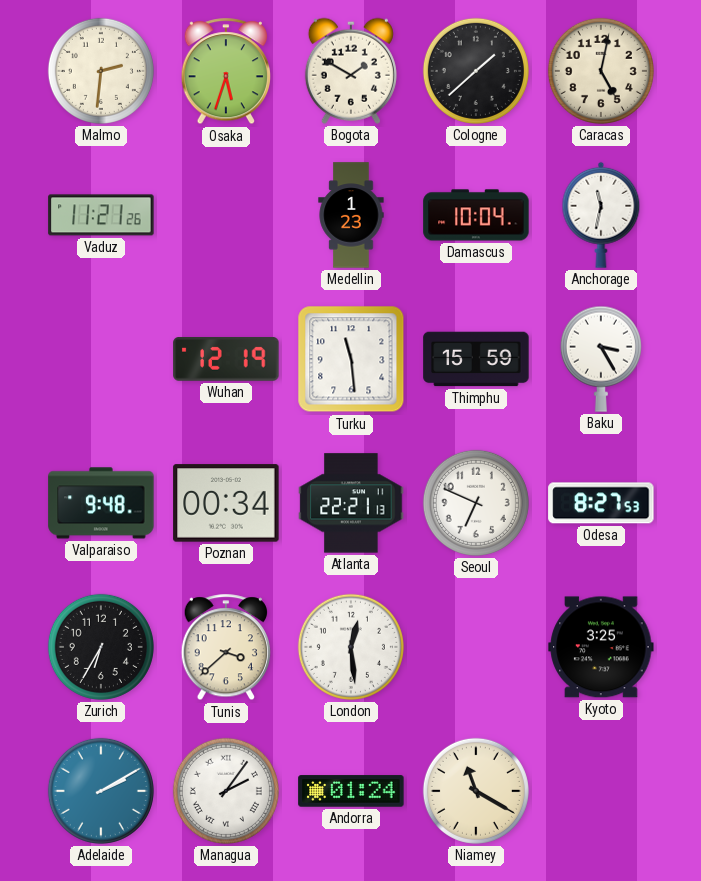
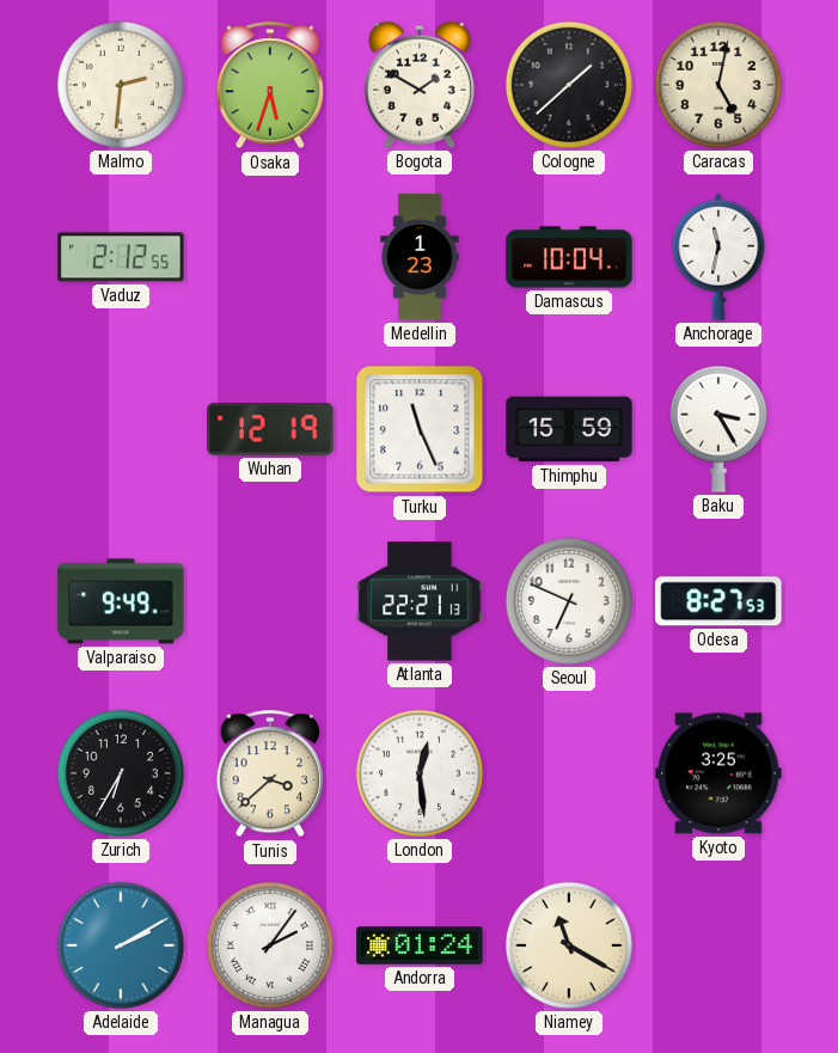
Vaduz: 11:21 -> 2:12 (121, 257)
Turku: 11:29 -> 11:26 (420, 429)
Valparaiso: 9:48 -> 9:49 (121, 601)
Poznan: 00:34 -> none (226, 503)
